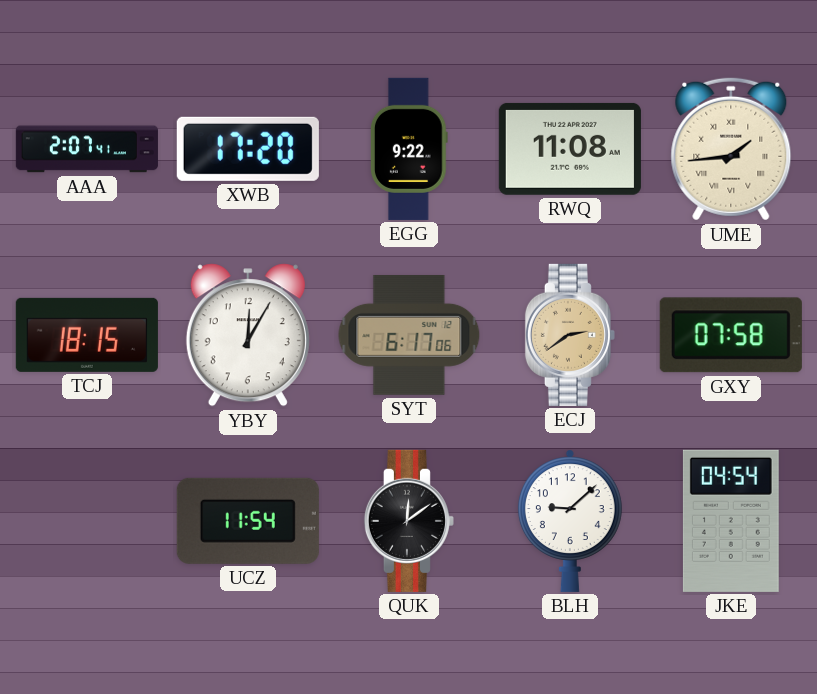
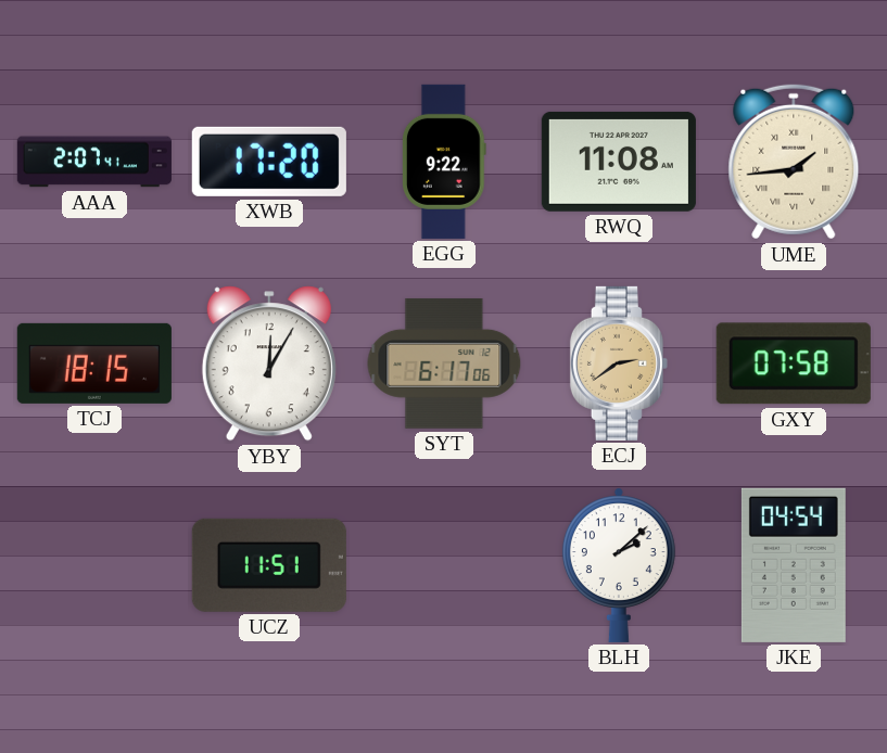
UCZ: 11:54 -> 11:51 (269, 565)
QUK: 12:09 -> none (409, 521)
BLH: 9:08 -> 2:08 (619, 565)
